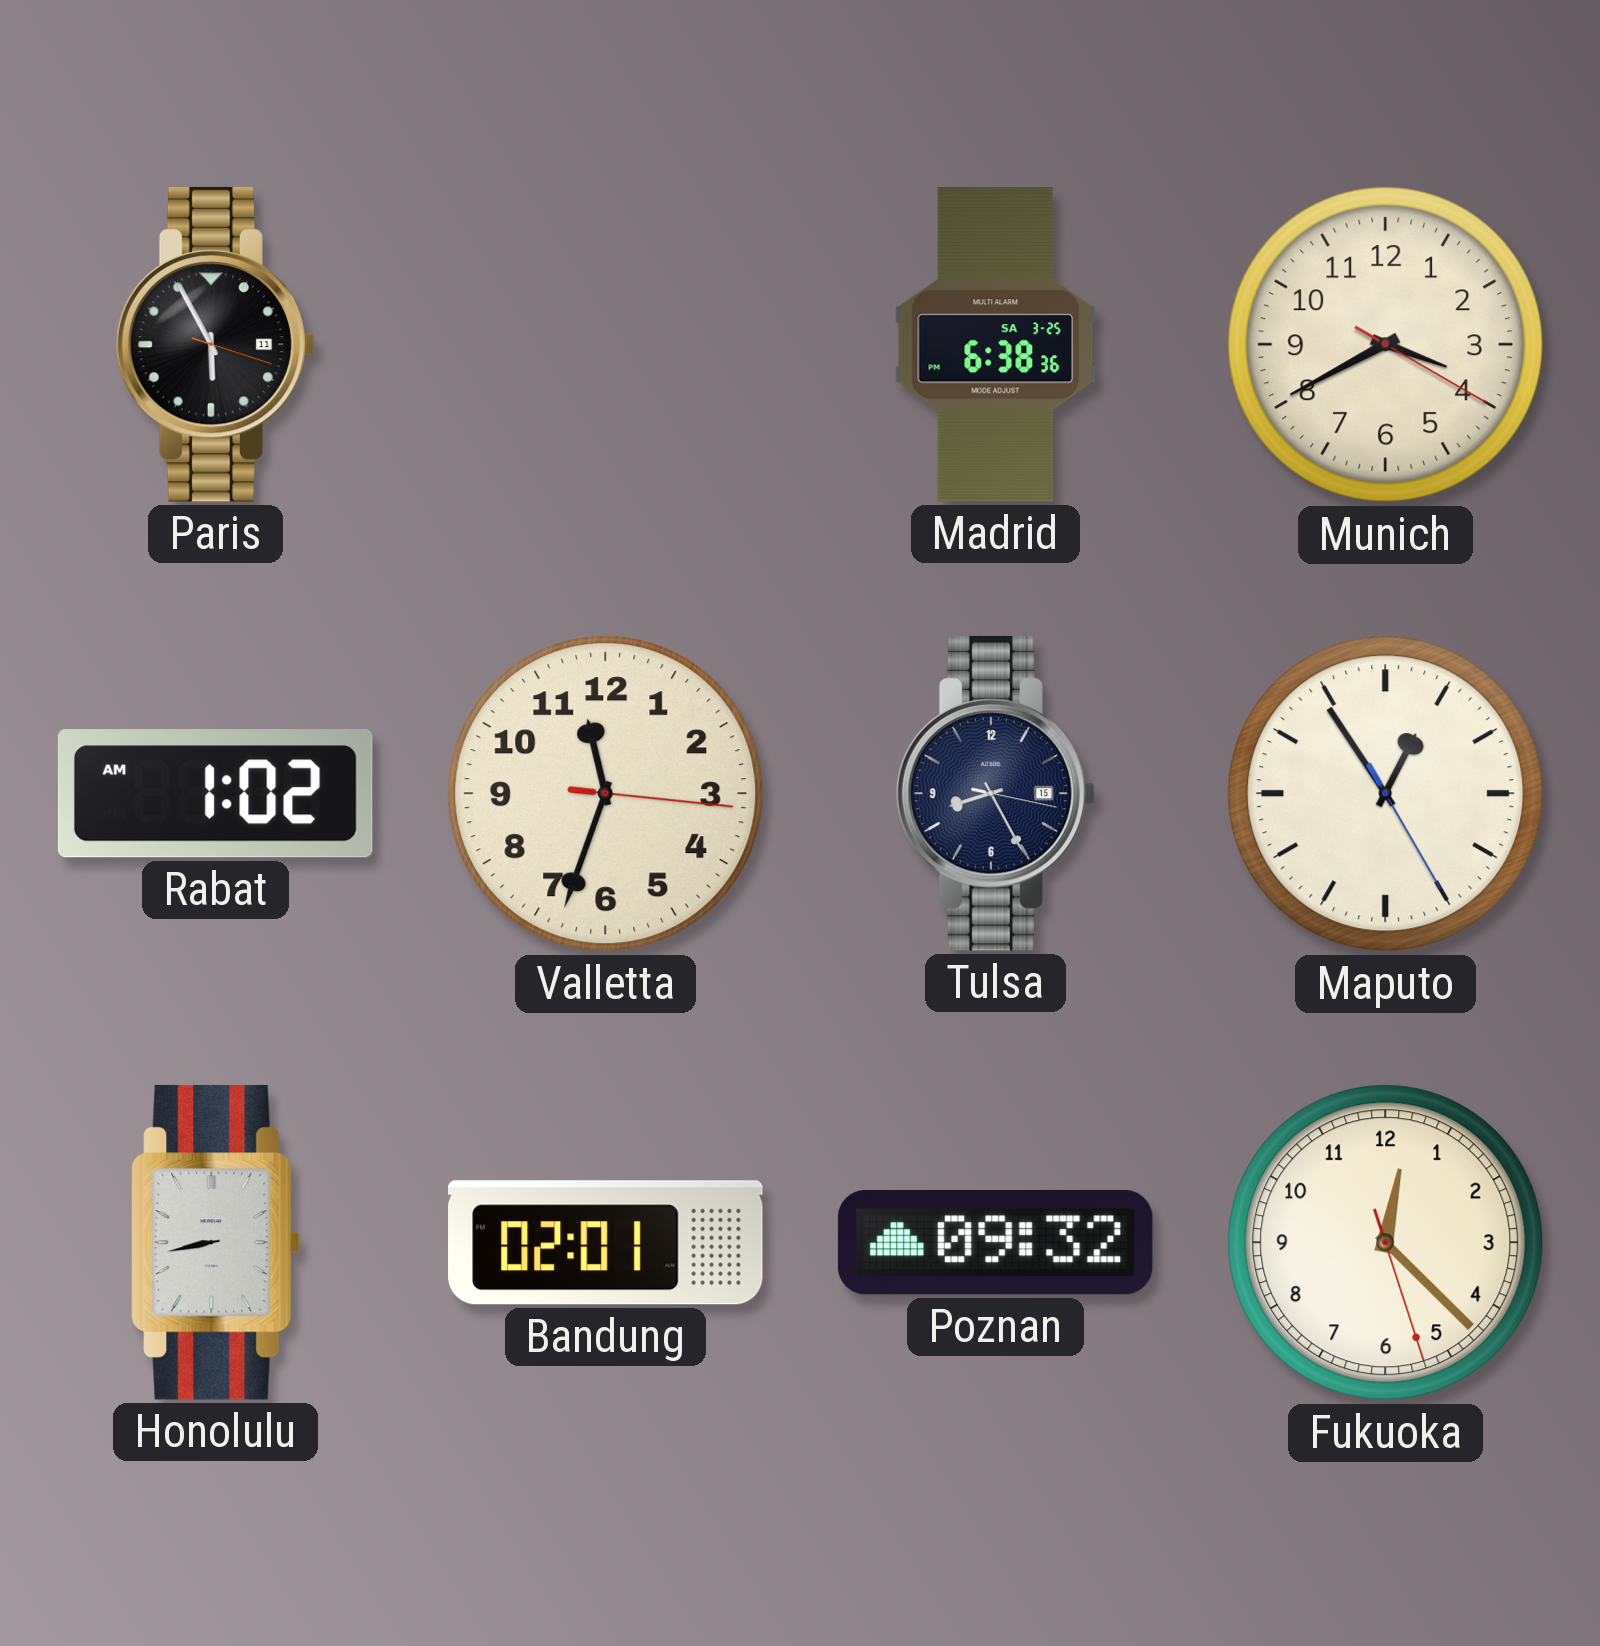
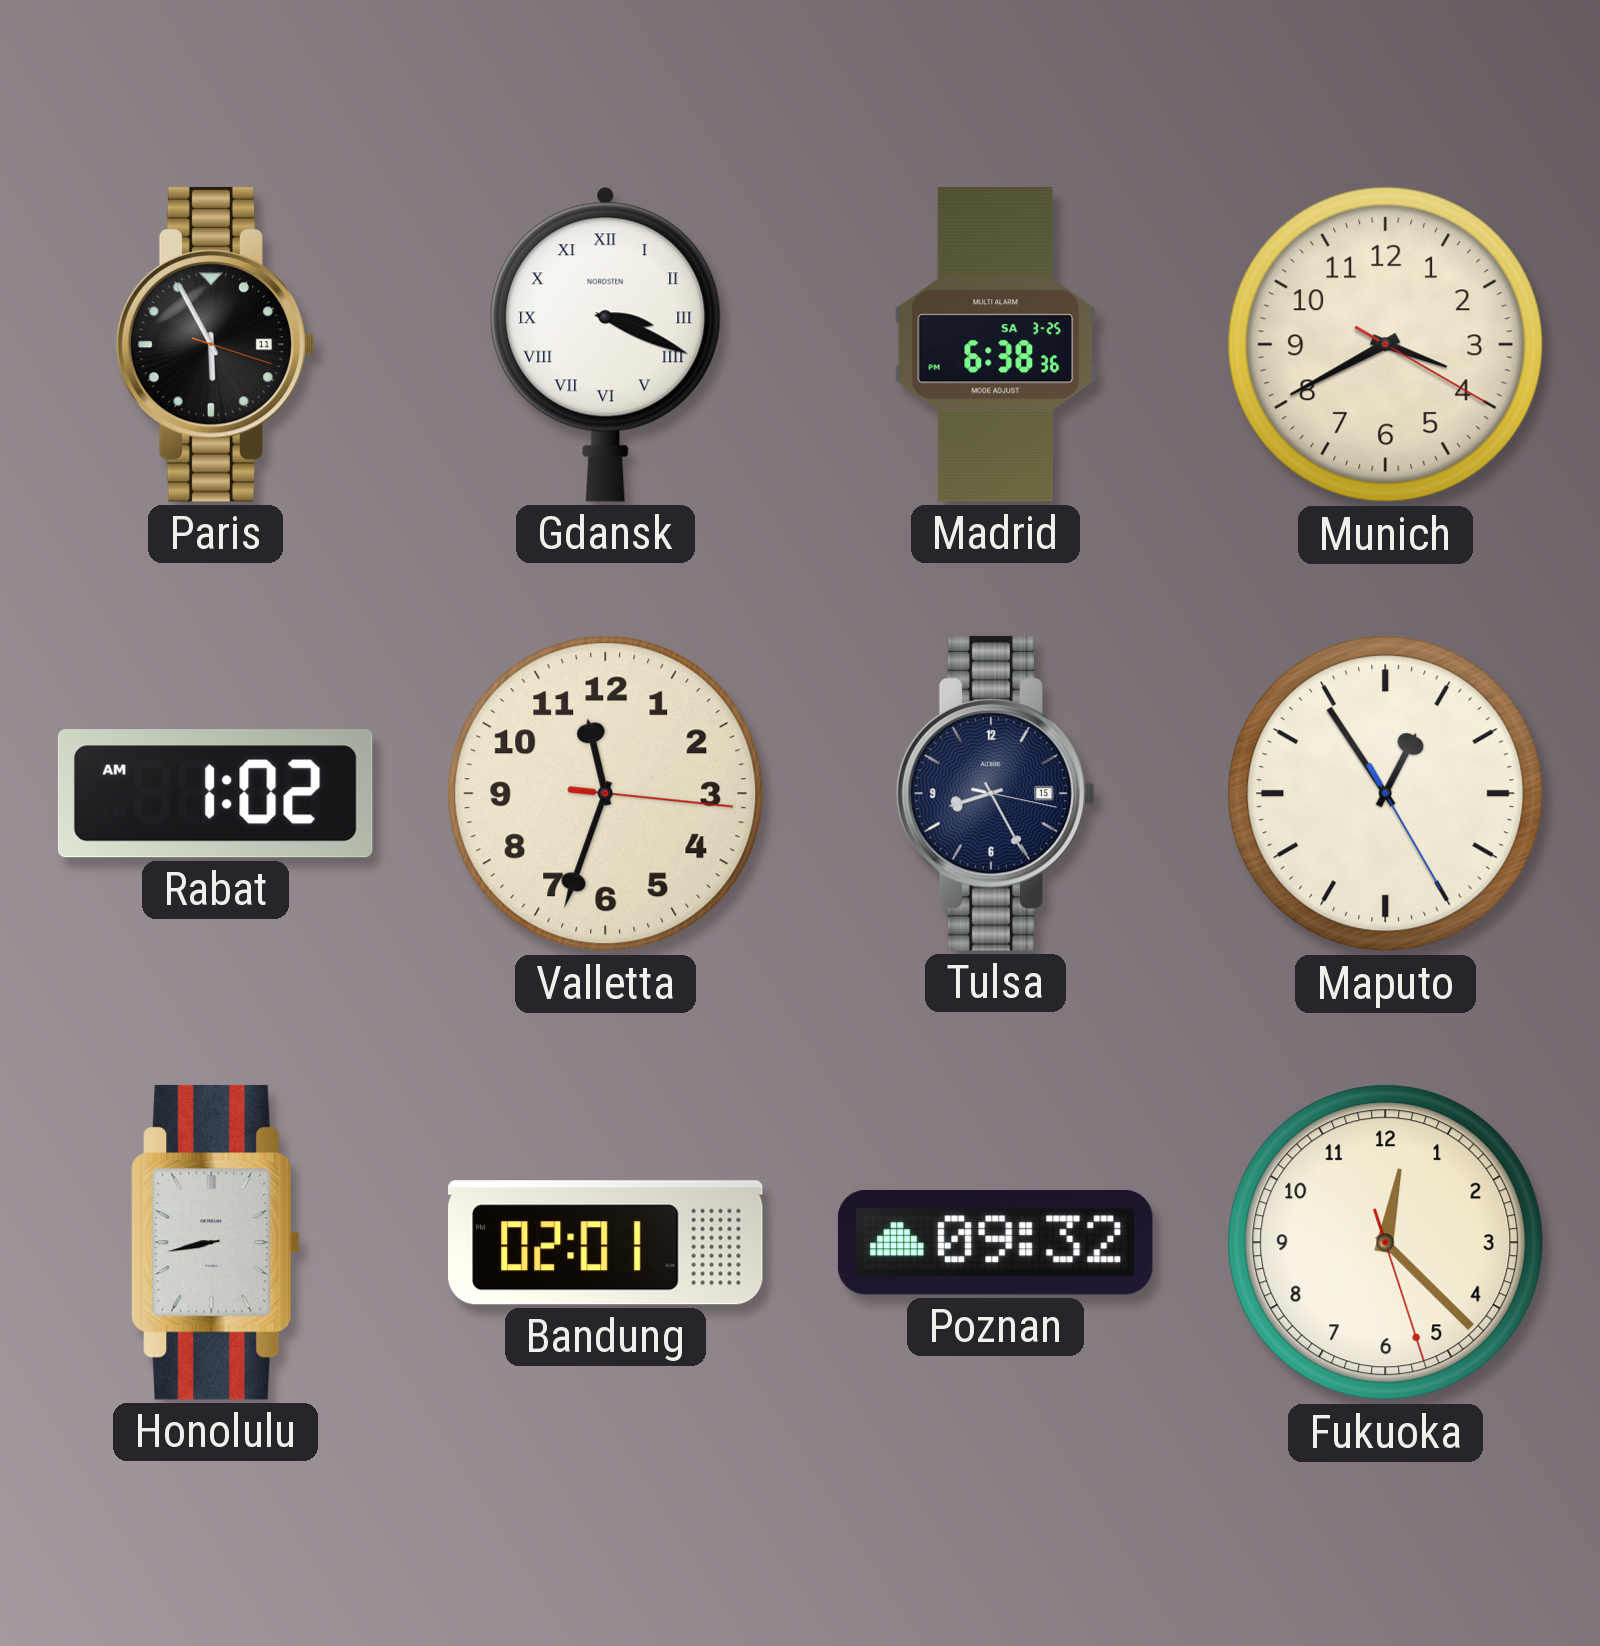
Gdansk: none -> 3:19 (606, 344)
